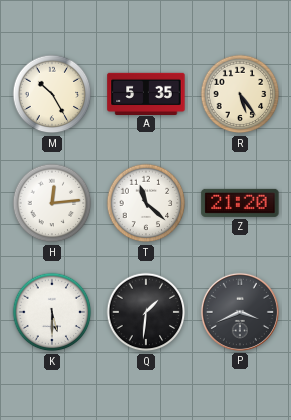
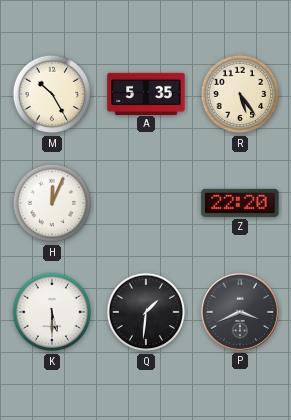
H: 12:14 -> 12:04 (52, 203)
T: 11:22 -> none (146, 203)
Z: 21:20 -> 22:20 (240, 203)
